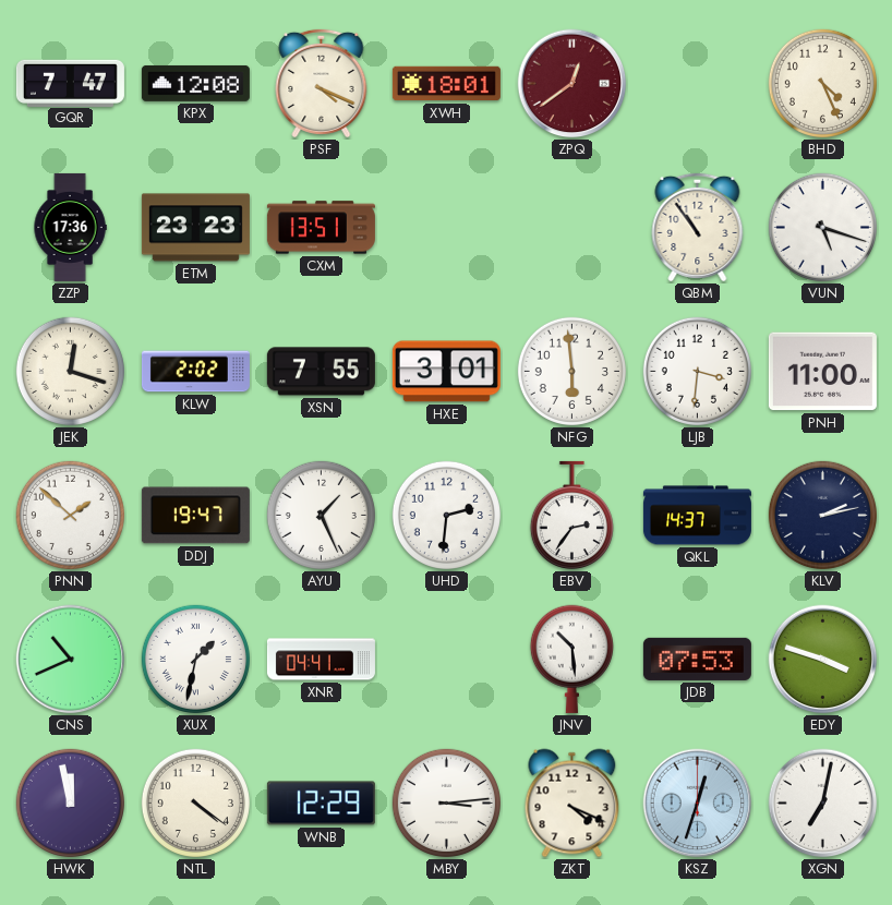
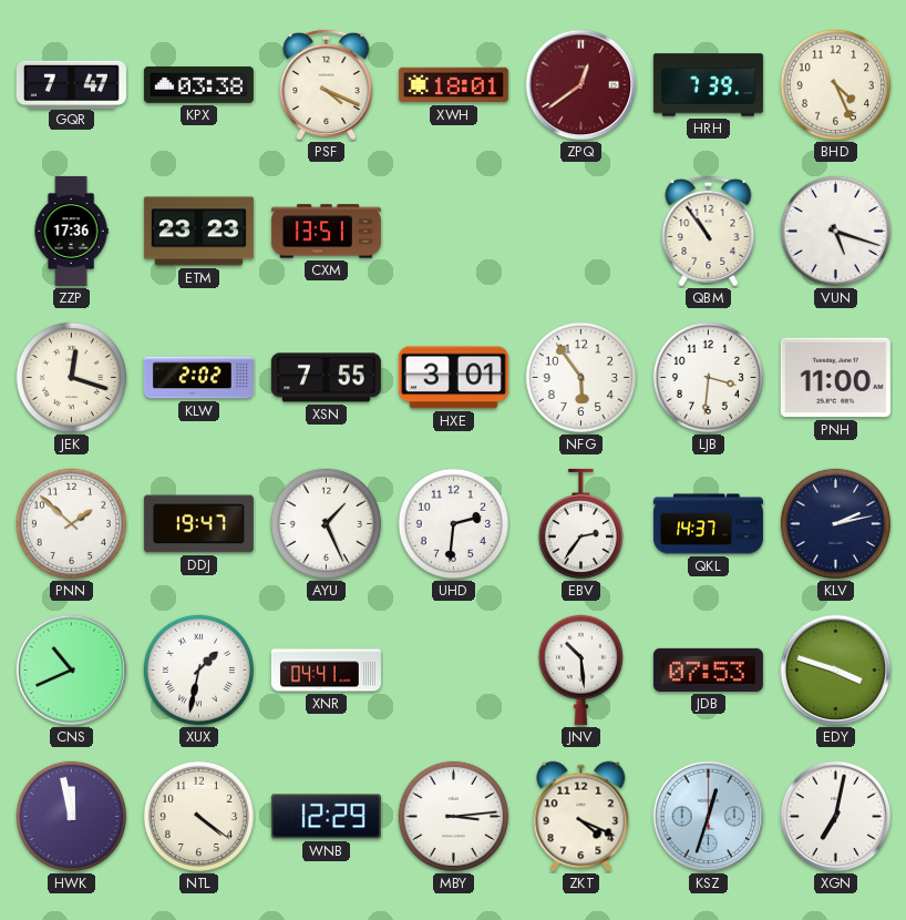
KPX: 12:08 -> 03:38 (198, 84)
HRH: none -> 7:39 (708, 85)
NFG: 5:59 -> 5:54 (580, 377)
